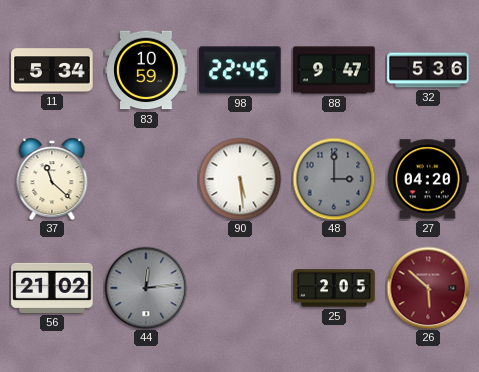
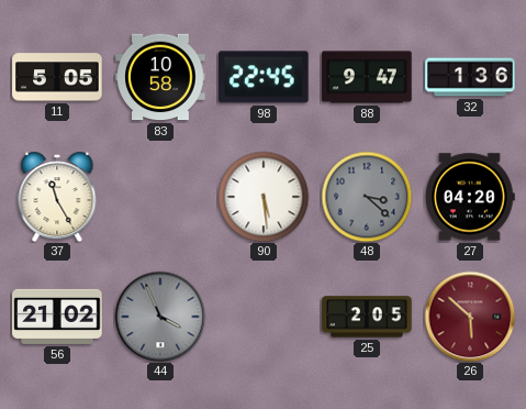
11: 5:34 -> 5:05 (57, 77)
83: 10:59 -> 10:58 (160, 77)
32: 5:36 -> 1:36 (470, 77)
37: 11:22 -> 11:25 (57, 197)
48: 3:00 -> 3:22 (367, 197)
44: 12:14 -> 3:56 (160, 317)
